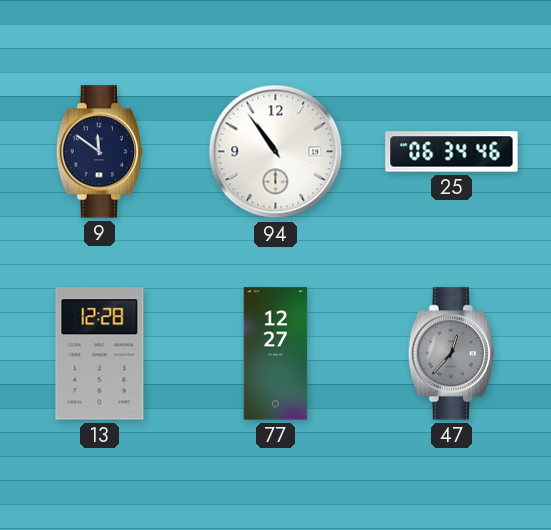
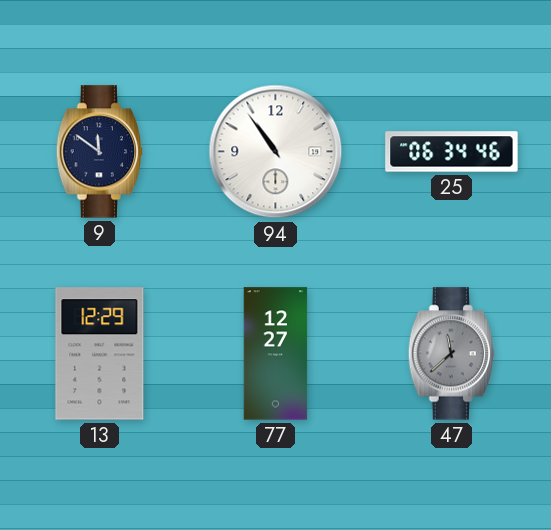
13: 12:28 -> 12:29 (100, 354)
47: 12:37 -> 11:38 (451, 354)
